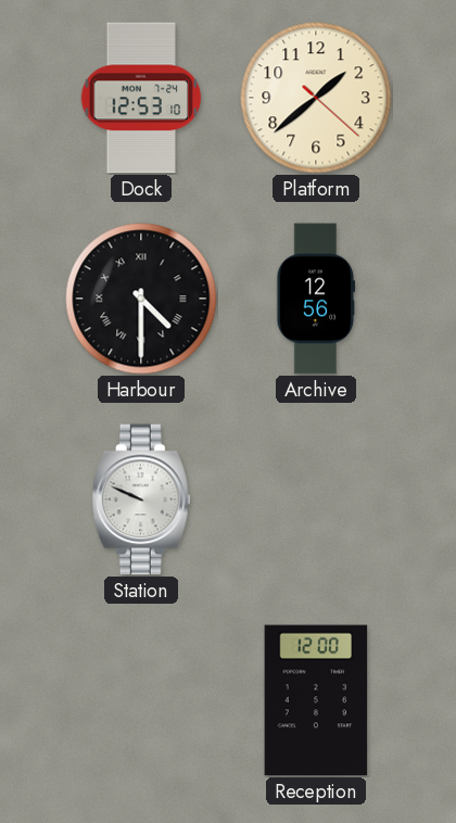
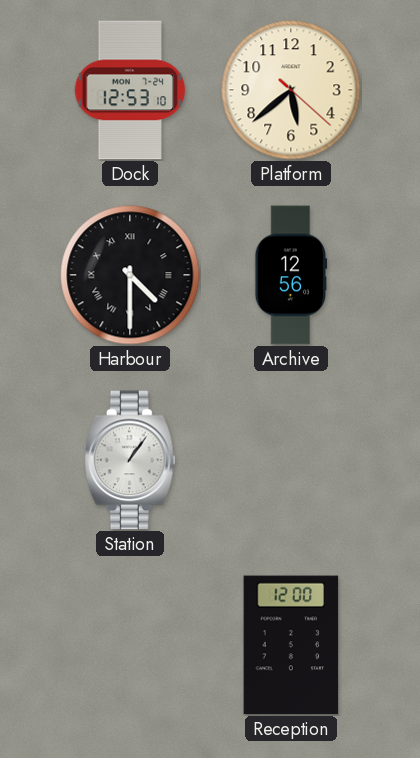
Platform: 1:38 -> 5:38 (291, 90)
Station: 9:49 -> 1:06 (130, 460)
